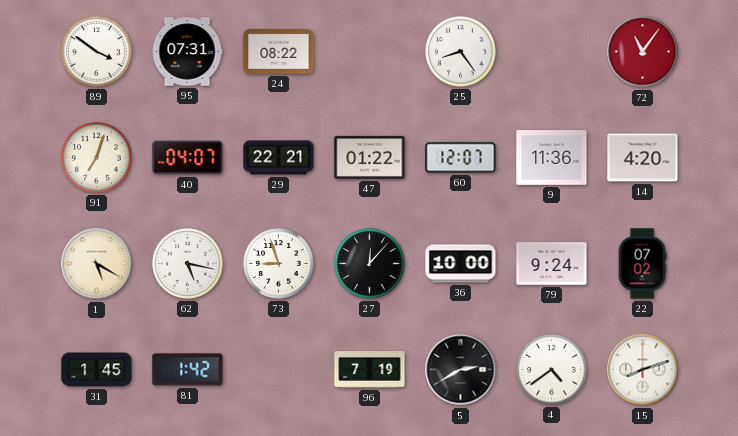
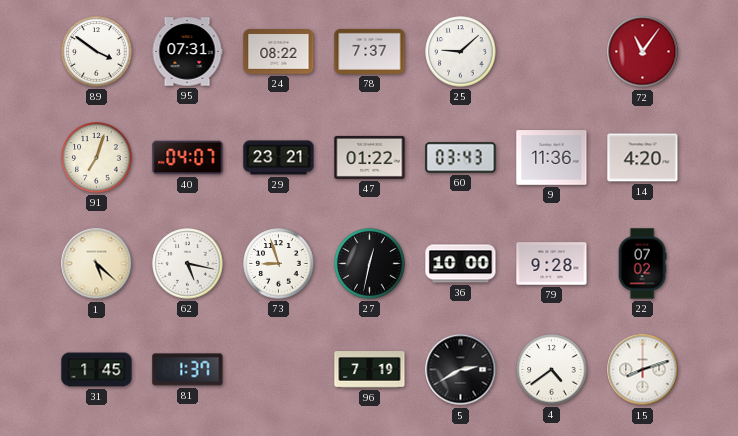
78: none -> 7:37 (370, 51)
25: 8:24 -> 9:08 (461, 52)
29: 22:21 -> 23:21 (279, 158)
60: 12:07 -> 03:43 (461, 158)
1: 5:20 -> 5:22 (97, 264)
27: 12:07 -> 12:32 (370, 264)
79: 9:24 -> 9:28 (552, 264)
81: 1:42 -> 1:37 (188, 370)
